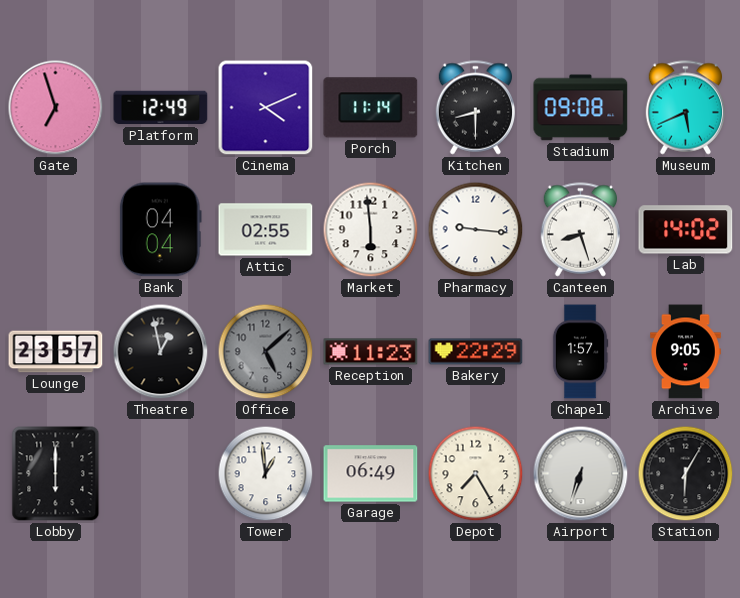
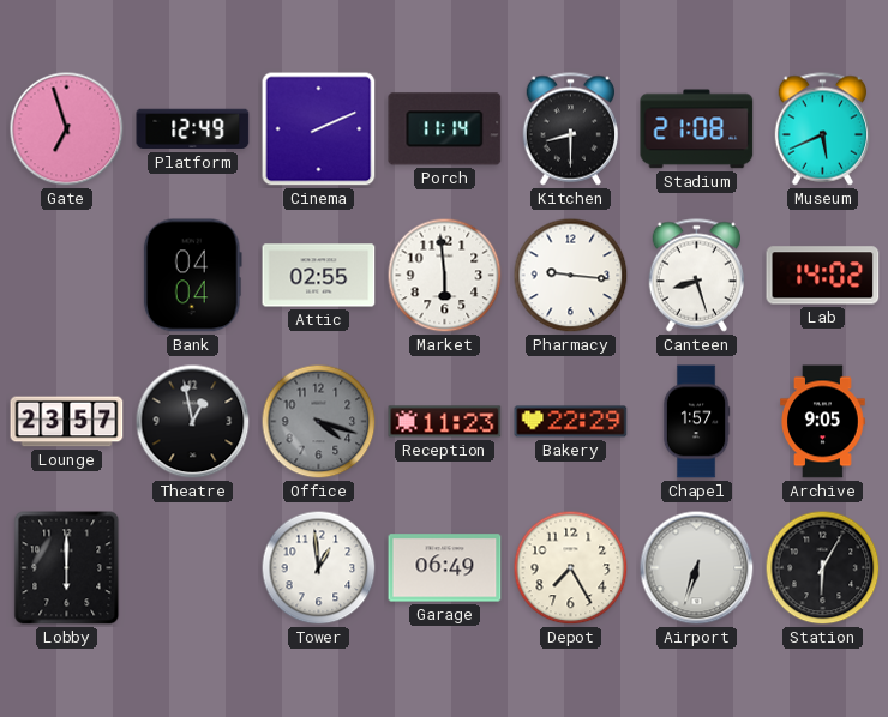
Cinema: 4:11 -> 2:11 (319, 129)
Stadium: 09:08 -> 21:08 (697, 129)
Office: 5:08 -> 4:18 (319, 422)
